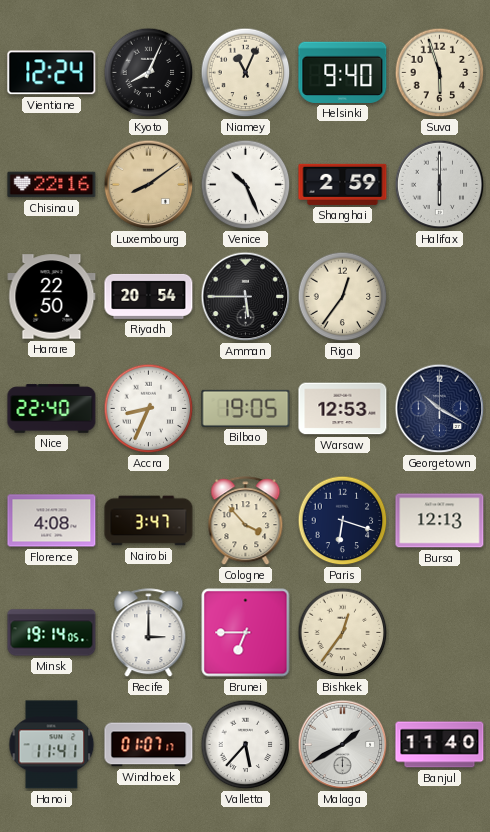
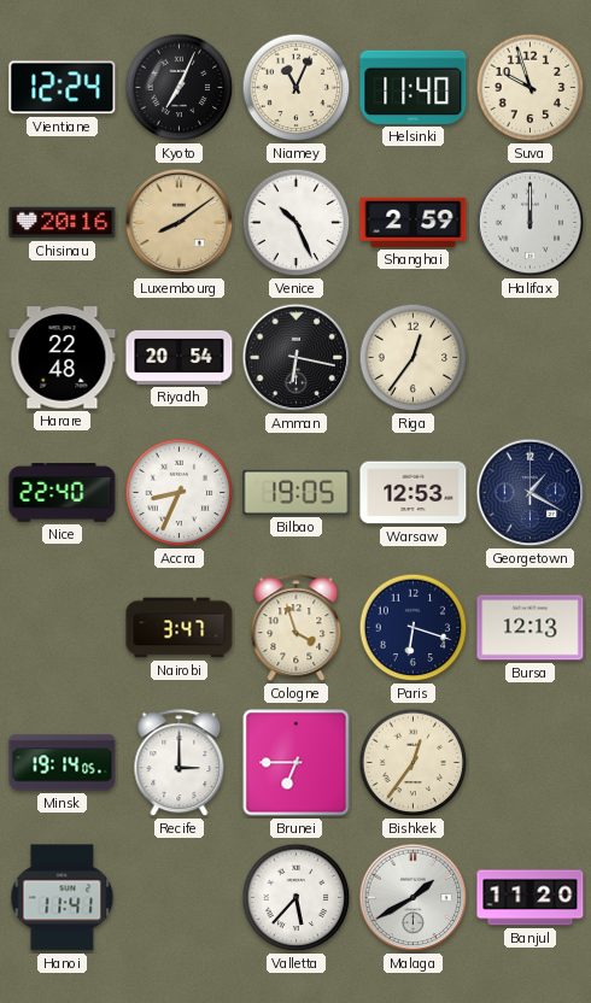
Kyoto: 8:04 -> 7:04 (180, 88)
Helsinki: 9:40 -> 11:40 (414, 87)
Suva: 5:57 -> 9:57 (531, 88)
Chisinau: 22:16 -> 20:16 (63, 223)
Halifax: 6:00 -> 12:00 (531, 223)
Harare: 22:50 -> 22:48 (63, 358)
Amman: 5:45 -> 6:17 (297, 358)
Georgetown: 10:20 -> 1:20 (531, 493)
Florence: 4:08 -> none (52, 521)
Cologne: 3:53 -> 3:57 (297, 628)
Windhoek: 01:07 -> none (149, 745)
Banjul: 11:40 -> 11:20 (531, 898)
